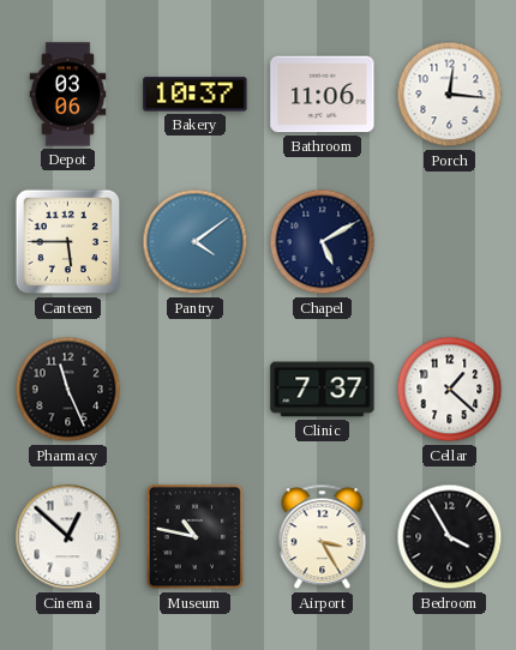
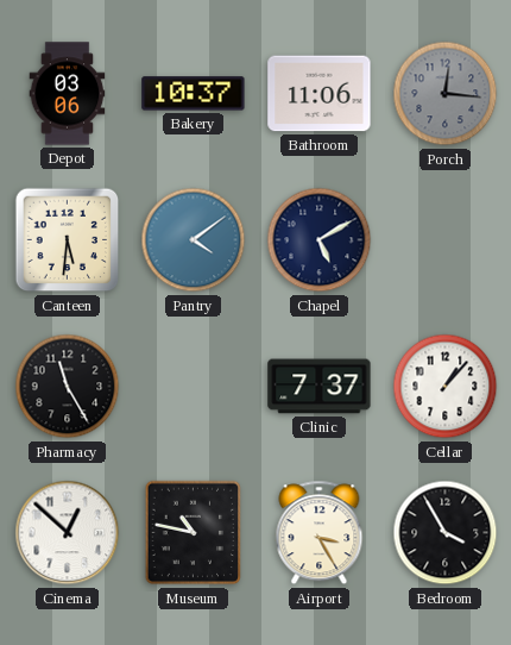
Porch dial: white -> grey (446, 94)
Canteen: 5:45 -> 5:31 (68, 240)
Pharmacy: 11:26 -> 11:25 (68, 387)
Cellar: 1:22 -> 1:07 (446, 387)
